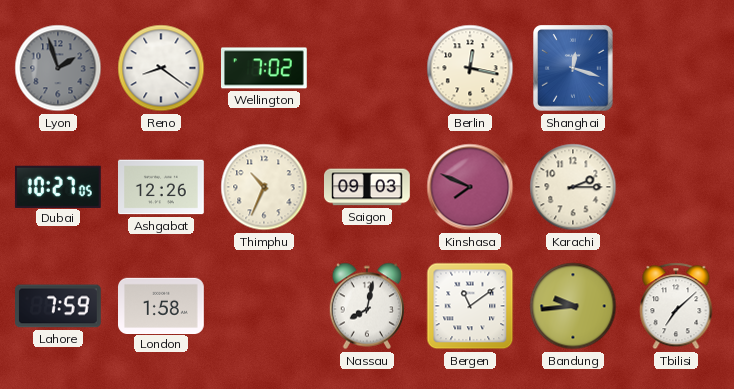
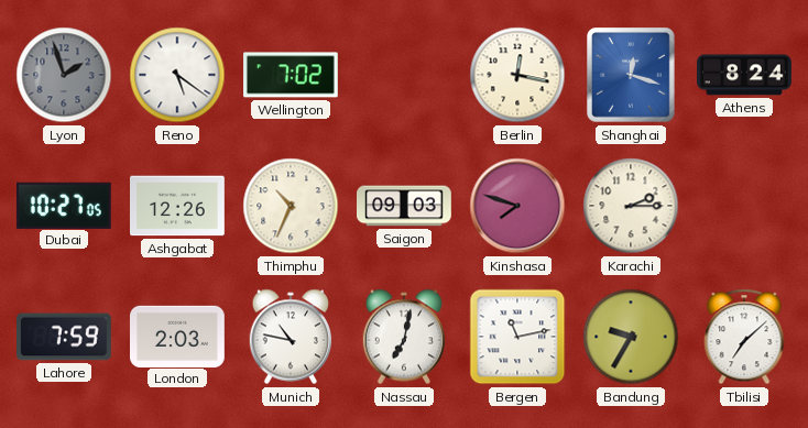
Reno: 8:21 -> 5:21 (177, 75)
Athens: none -> 8:24 (745, 75)
Kinshasa: 7:49 -> 7:48 (517, 206)
London: 1:58 -> 2:03 (178, 336)
Munich: none -> 10:47 (290, 337)
Nassau: 8:02 -> 7:02 (403, 337)
Bergen: 11:09 -> 11:13 (517, 337)
Bandung: 9:44 -> 9:35 (631, 337)
